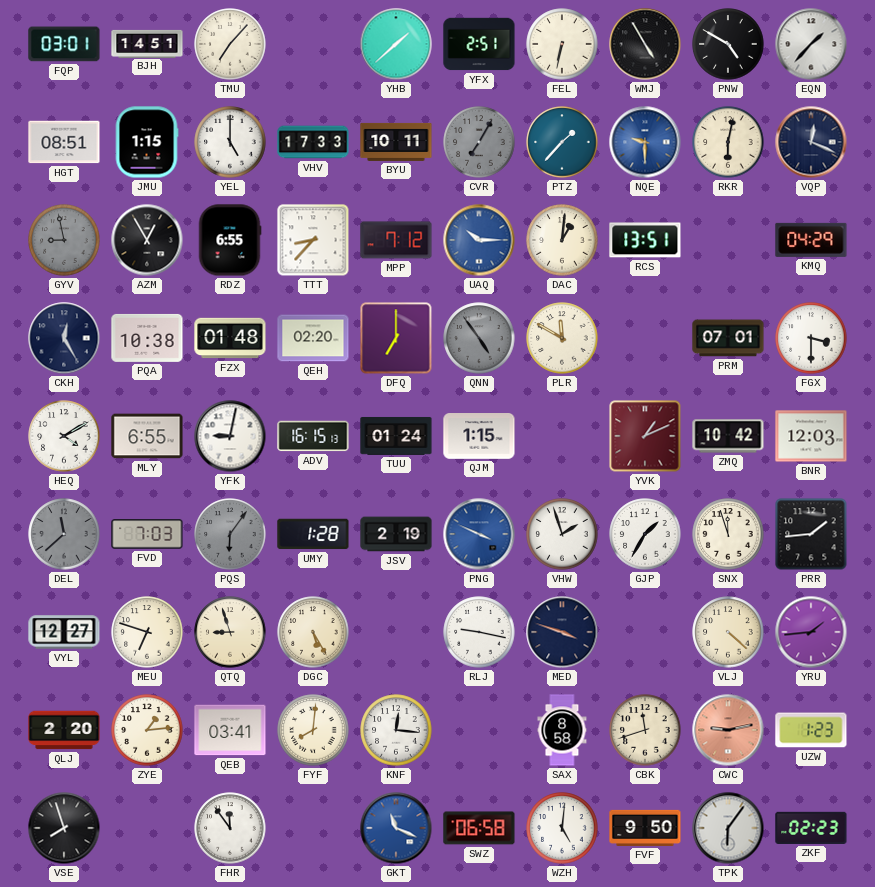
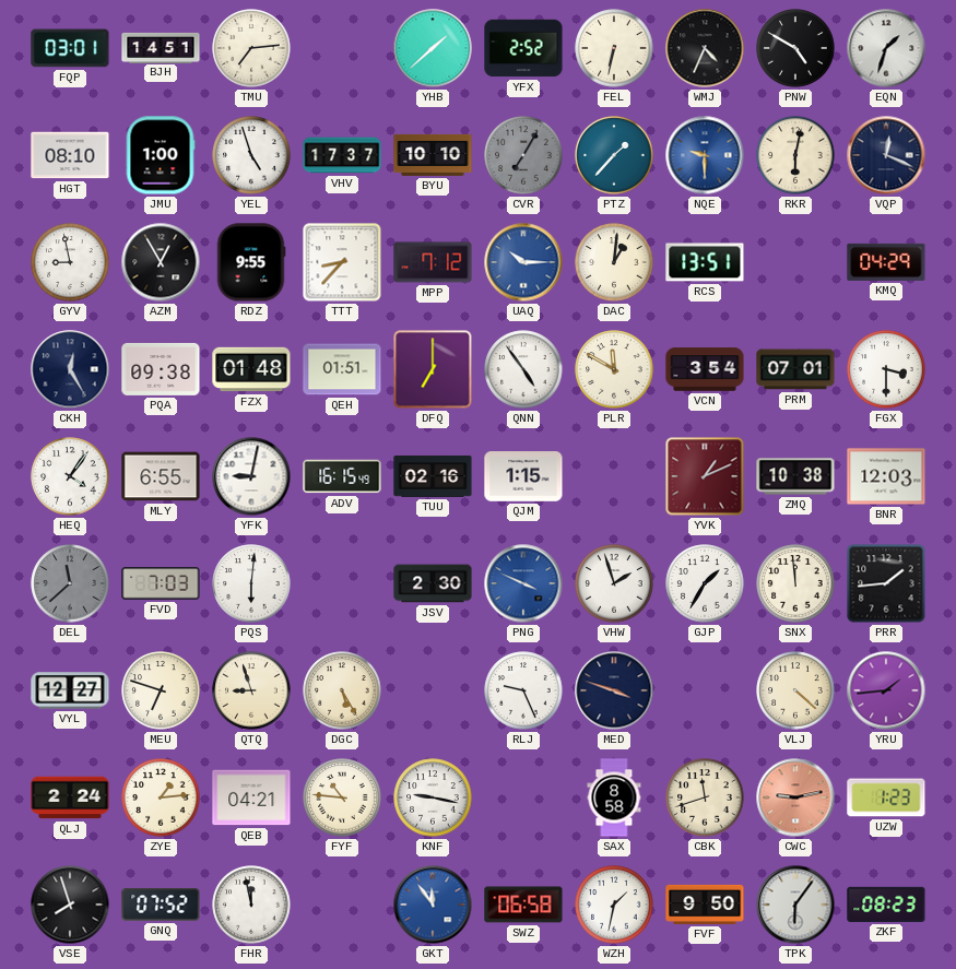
TMU: 7:07 -> 7:14 (251, 48)
YFX: 2:51 -> 2:52 (523, 48)
WMJ: 4:55 -> 4:34 (705, 48)
EQN: 1:37 -> 1:33 (886, 48)
HGT: 08:51 -> 08:10 (70, 155)
JMU: 1:15 -> 1:00 (161, 155)
YEL: 5:00 -> 4:57 (251, 155)
VHV: 17:33 -> 17:37 (342, 155)
BYU: 10:11 -> 10:10 (433, 155)
GYV dial: grey -> white (70, 262)
RDZ: 6:55 -> 9:55 (251, 262)
PQA: 10:38 -> 09:38 (161, 369)
QEH: 02:20 -> 01:51 (342, 369)
QNN dial: grey -> white (523, 369)
VCN: none -> 3:54 (705, 369)
HEQ: 4:10 -> 4:06 (70, 476)
ADV: 16:15:13 -> 16:15:49 (342, 476)
TUU: 01:24 -> 02:16 (433, 476)
ZMQ: 10:42 -> 10:38 (795, 476)
PQS: 6:06 -> 6:01 (251, 583)
PQS dial: grey -> white (251, 583)
UMY: 1:28 -> none (313, 534)
JSV: 2:19 -> 2:30 (433, 583)
SNX: 11:57 -> 11:59 (795, 583)
RLJ: 9:17 -> 9:26 (523, 690)
QLJ: 2:20 -> 2:24 (70, 797)
QEB: 03:41 -> 04:21 (251, 797)
FYF: 8:01 -> 10:46 (342, 797)
KNF: 12:16 -> 9:17 (433, 797)
GNQ: none -> 07:52 (161, 905)
FHR: 11:54 -> 11:58 (251, 905)
GKT: 11:19 -> 11:54 (433, 905)
WZH: 5:01 -> 1:32 (614, 905)
ZKF: 02:23 -> 08:23 (886, 905)
